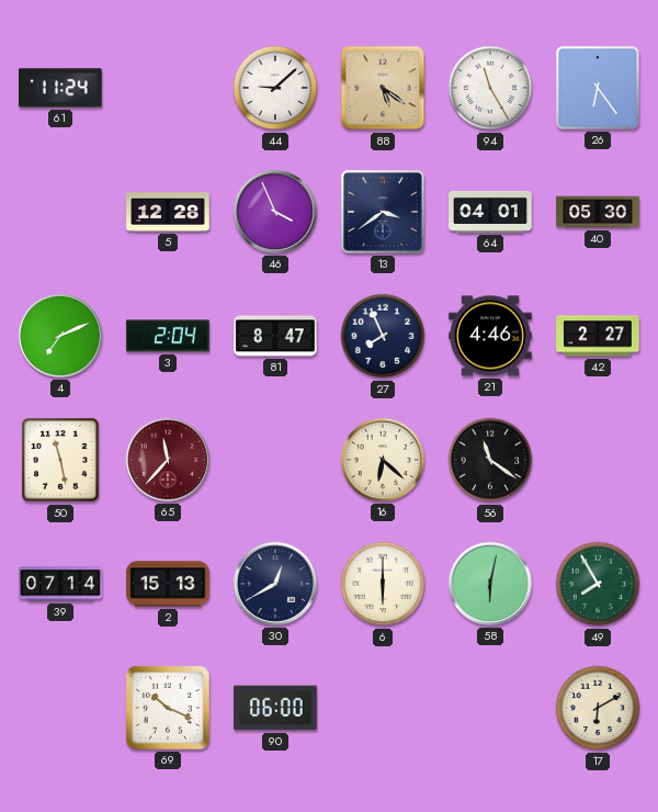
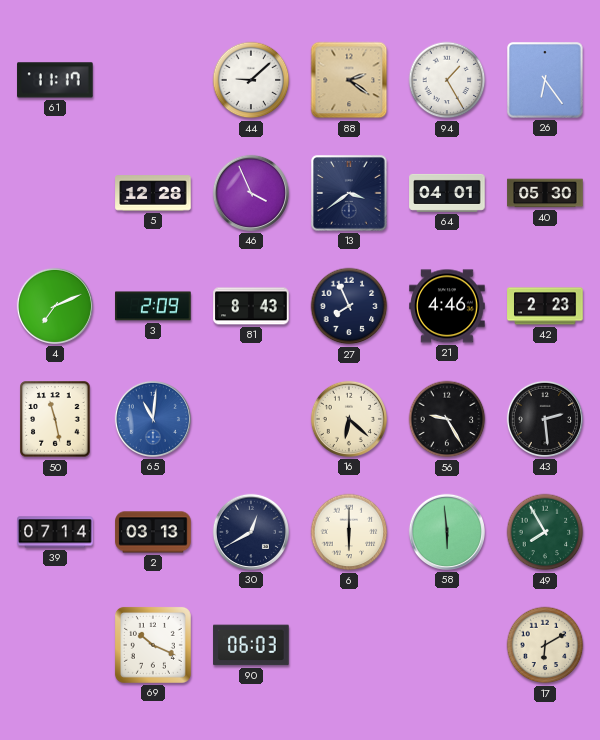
61: 11:24 -> 11:17 (55, 80)
88: 5:21 -> 2:21 (349, 80)
94: 11:25 -> 1:25 (447, 80)
3: 2:04 -> 2:09 (153, 306)
81: 8:47 -> 8:43 (251, 306)
42: 2:27 -> 2:23 (545, 306)
65: 11:37 -> 11:01 (153, 419)
65 dial: burgundy -> blue (153, 419)
56: 11:21 -> 9:25 (447, 419)
43: none -> 2:29 (545, 419)
2: 15:13 -> 03:13 (153, 532)
58: 6:02 -> 5:59 (447, 532)
90: 06:00 -> 06:03 (251, 645)
